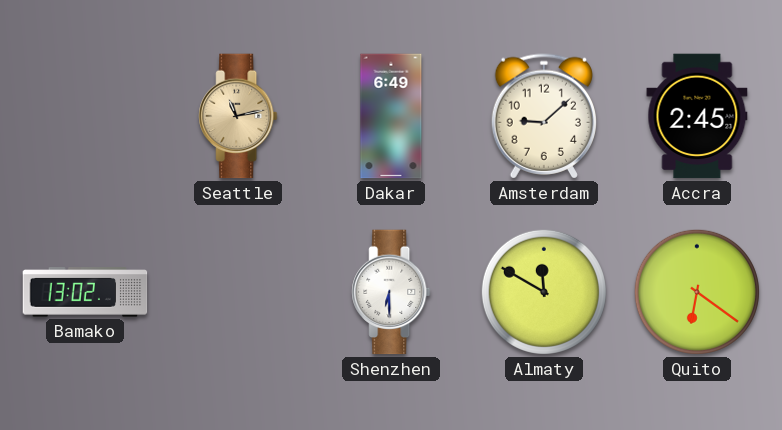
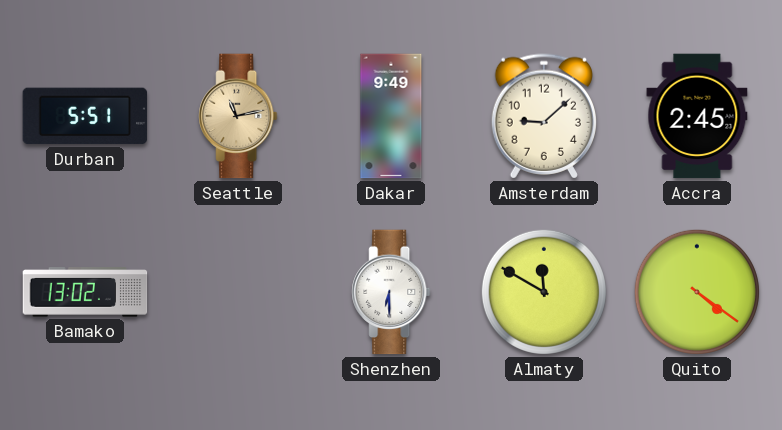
Durban: none -> 5:51 (85, 116)
Dakar: 6:49 -> 9:49 (391, 116)
Quito: 6:21 -> 4:21 (697, 292)
